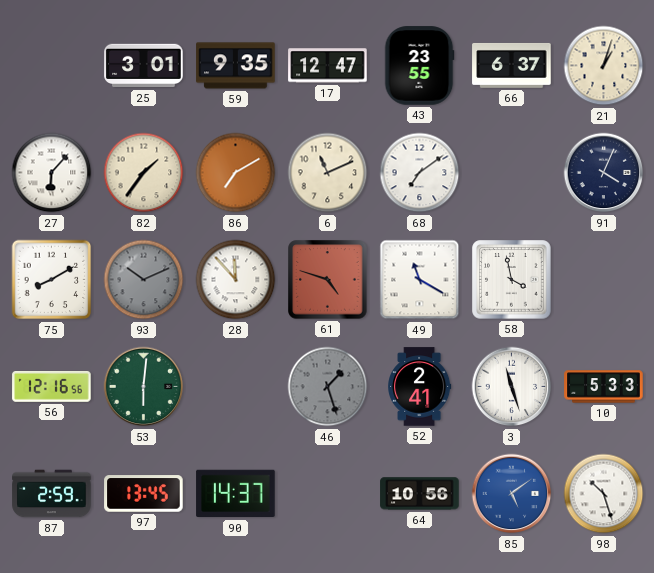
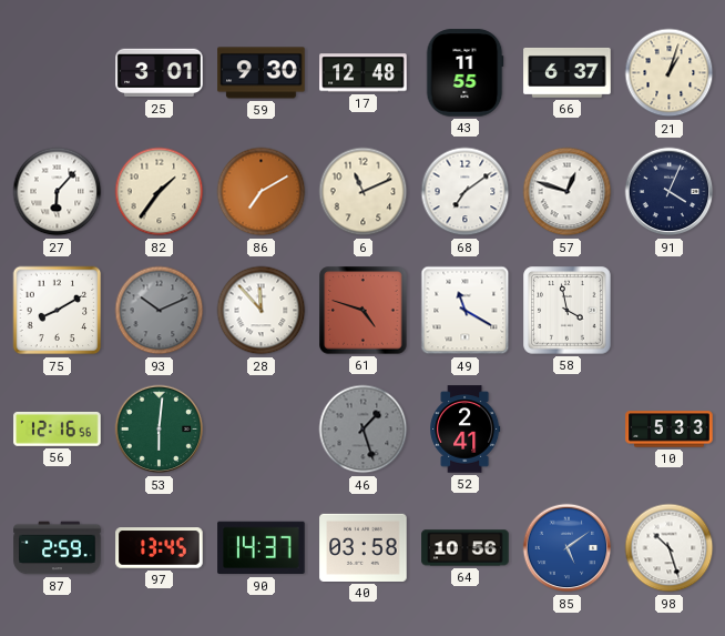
59: 9:35 -> 9:30 (262, 73)
17: 12:47 -> 12:48 (364, 73)
43: 23:55 -> 11:55 (464, 73)
57: none -> 12:48 (568, 192)
3: 11:27 -> none (512, 387)
40: none -> 03:58 (364, 547)
